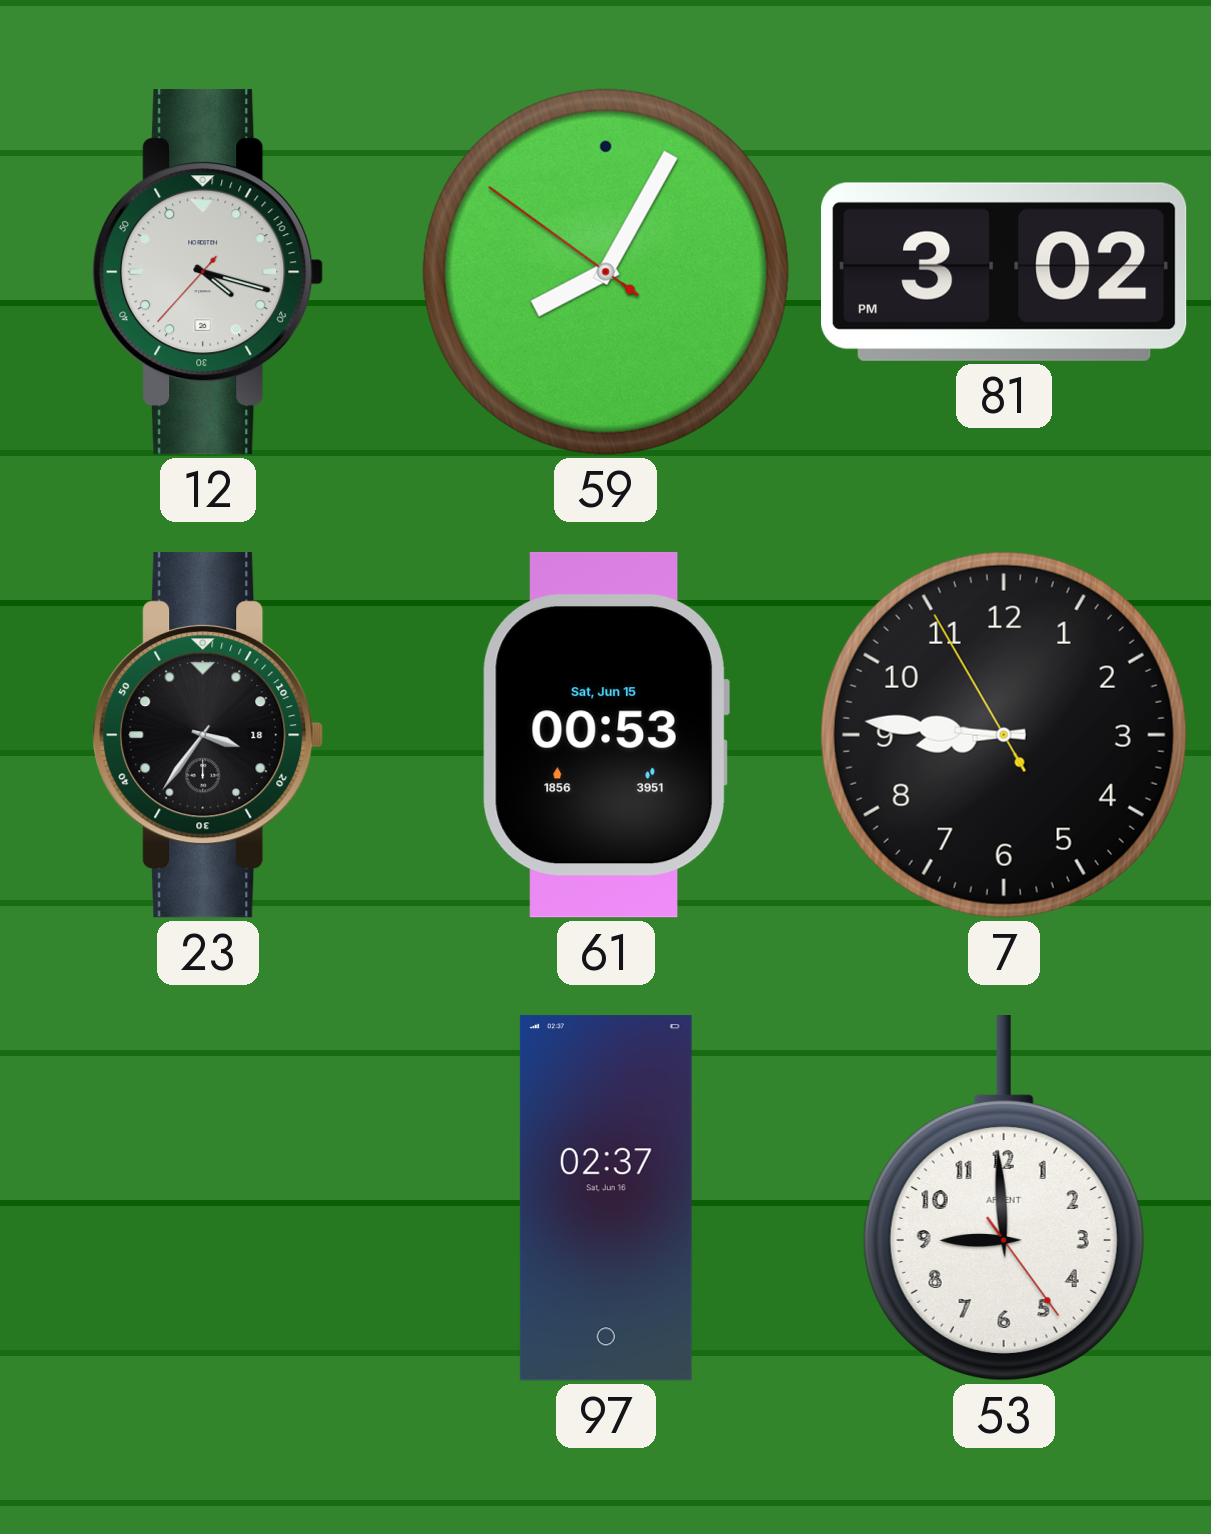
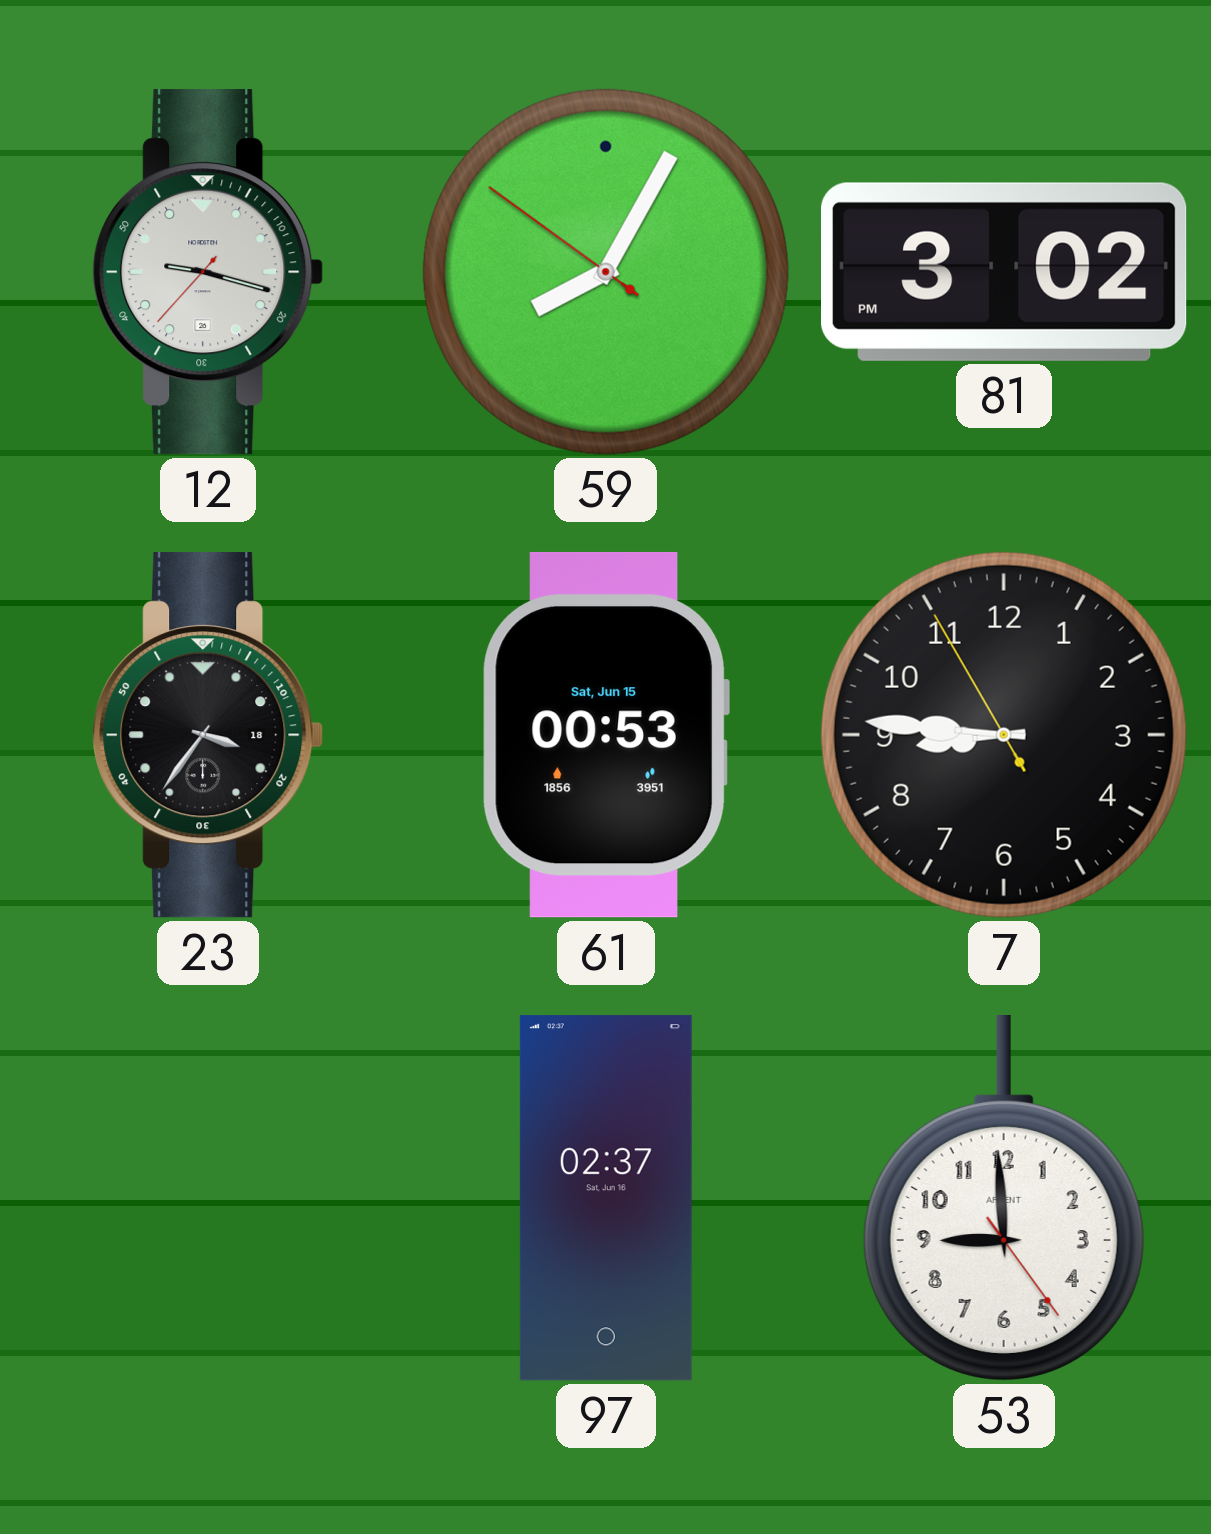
12: 4:17 -> 9:17 (208, 272)
